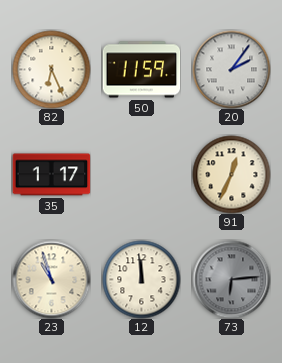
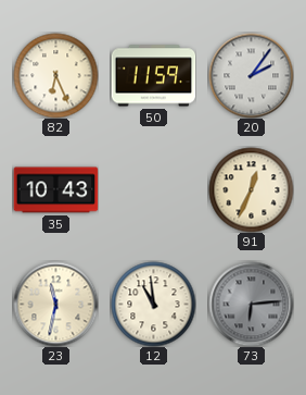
35: 1:17 -> 10:43 (55, 190)
23: 10:57 -> 11:32 (55, 304)
12: 11:59 -> 10:59 (153, 304)
